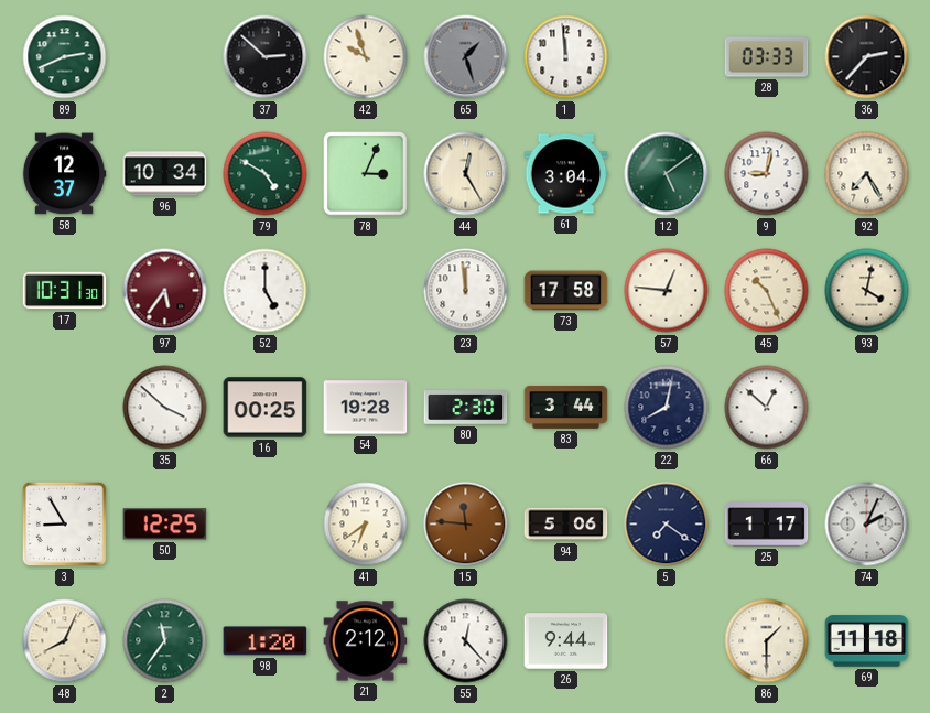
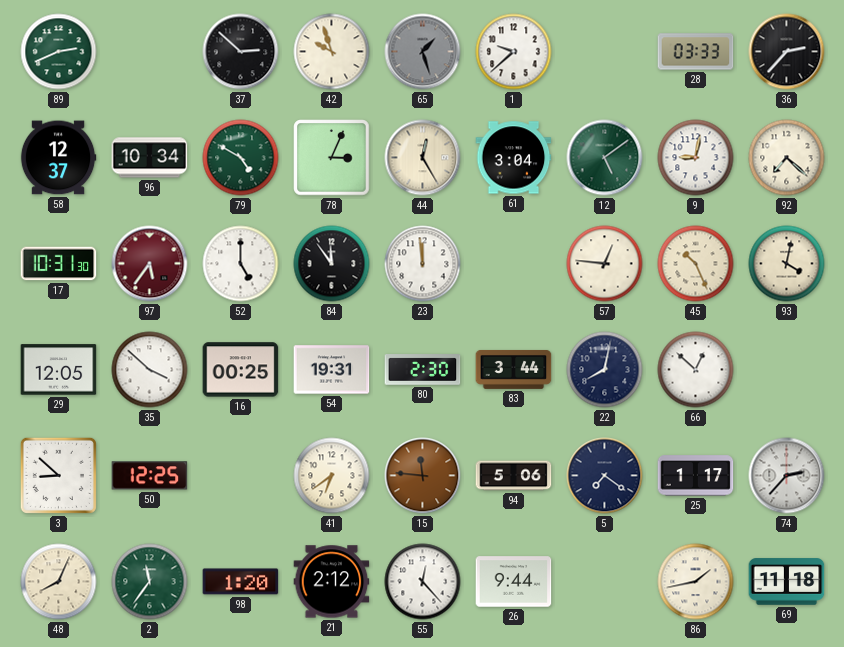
1: 11:59 -> 9:38 (514, 52)
92: 7:25 -> 7:22 (787, 158)
84: none -> 11:54 (332, 264)
73: 17:58 -> none (566, 291)
29: none -> 12:05 (59, 370)
54: 19:28 -> 19:31 (332, 370)
3: 8:55 -> 8:52 (58, 475)
74: 2:04 -> 2:37 (787, 476)
86: 1:30 -> 1:43 (696, 582)
